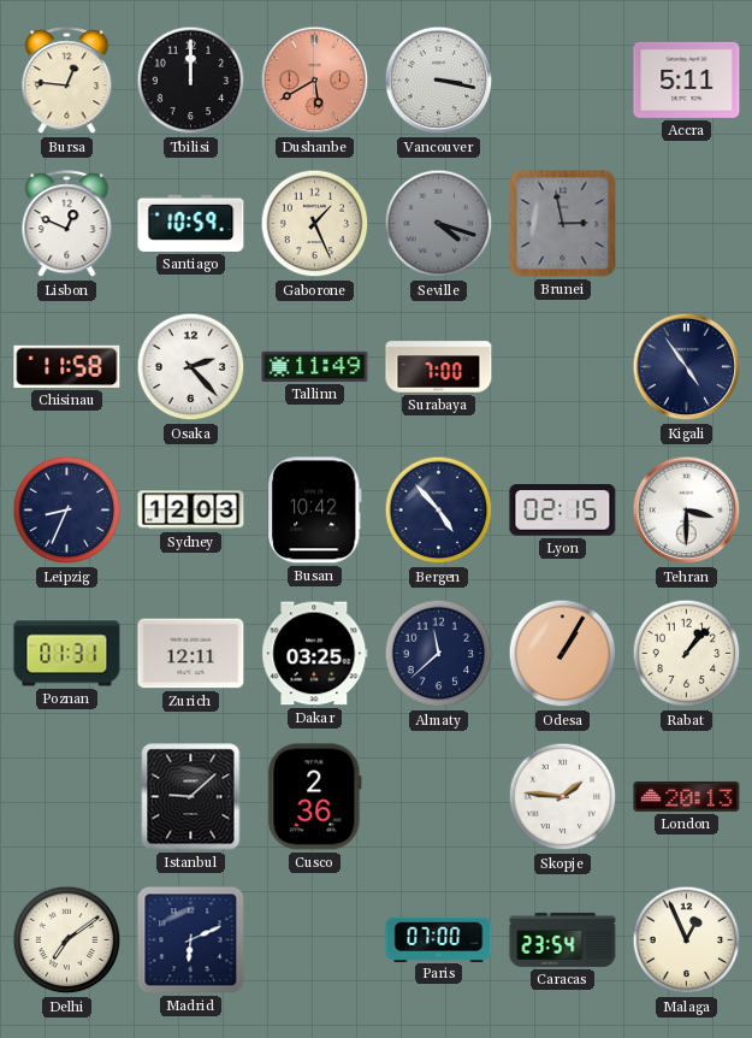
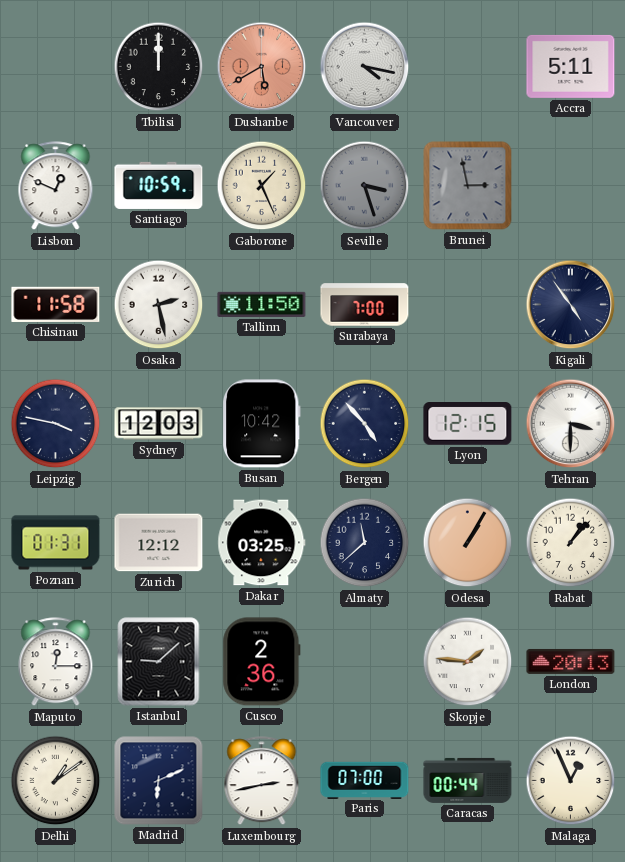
Bursa: 12:46 -> none (67, 81)
Vancouver: 3:17 -> 4:17 (365, 67)
Seville: 4:18 -> 3:27 (365, 186)
Osaka: 2:23 -> 2:28 (159, 305)
Tallinn: 11:49 -> 11:50 (262, 304)
Leipzig: 8:34 -> 3:47 (56, 424)
Lyon: 02:15 -> 12:15 (468, 424)
Zurich: 12:11 -> 12:12 (159, 543)
Maputo: none -> 12:15 (56, 662)
Delhi: 7:09 -> 1:09 (56, 781)
Luxembourg: none -> 2:43 (262, 781)
Caracas: 23:54 -> 00:44 (468, 780)
